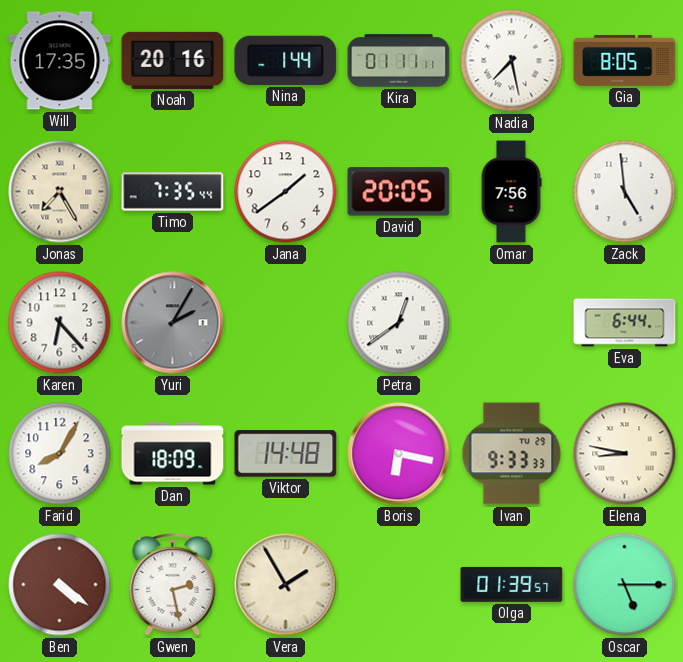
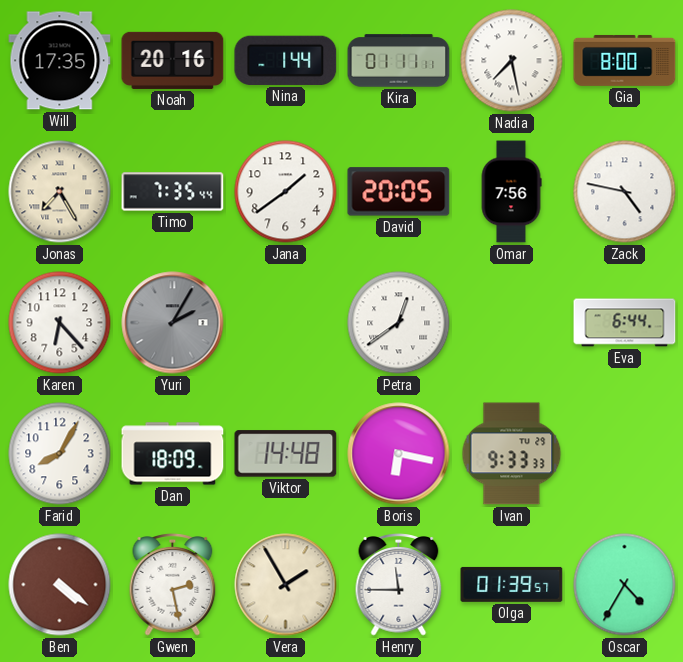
Gia: 8:05 -> 8:00 (625, 60)
Zack: 4:59 -> 4:47 (625, 192)
Elena: 8:47 -> none (625, 454)
Henry: none -> 11:45 (399, 585)
Oscar: 5:15 -> 4:35 (625, 585)
